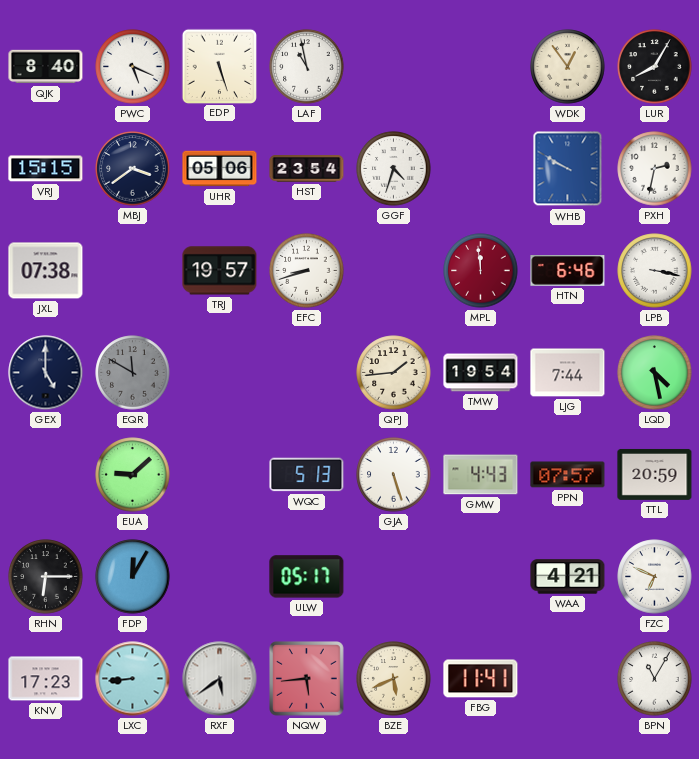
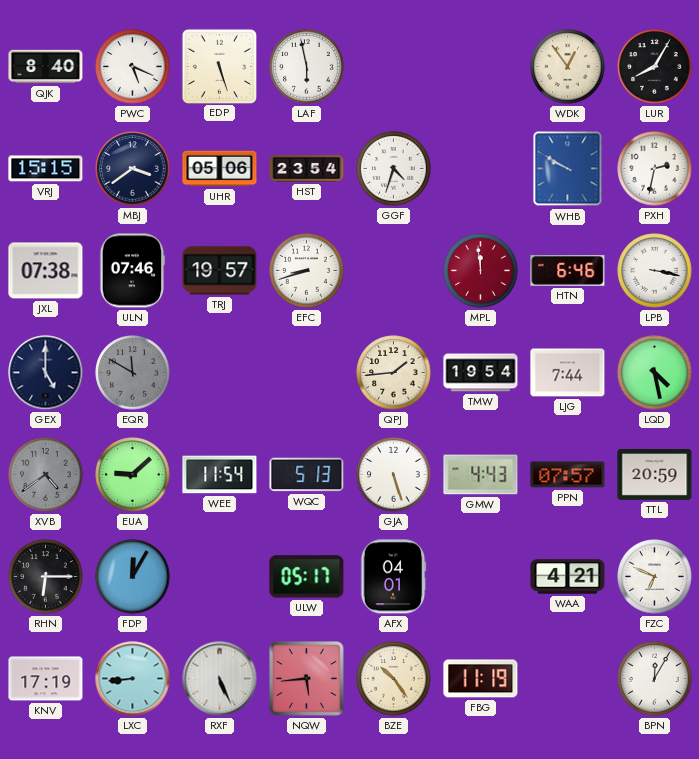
LAF: 10:58 -> 5:58 (307, 67)
ULN: none -> 07:46 (131, 271)
XVB: none -> 4:39 (46, 475)
WEE: none -> 11:54 (220, 475)
AFX: none -> 04:01 (393, 577)
KNV: 17:23 -> 17:19 (46, 679)
RXF: 5:39 -> 5:26 (220, 679)
BZE: 5:41 -> 10:24 (394, 679)
FBG: 11:41 -> 11:19 (481, 679)
BPN: 11:05 -> 12:05 (655, 679)
